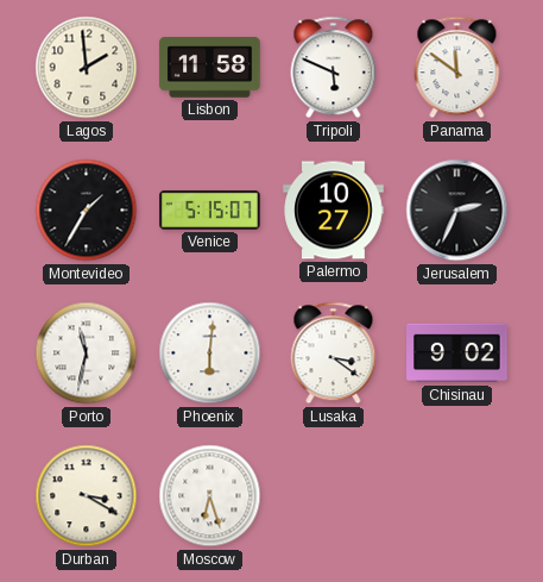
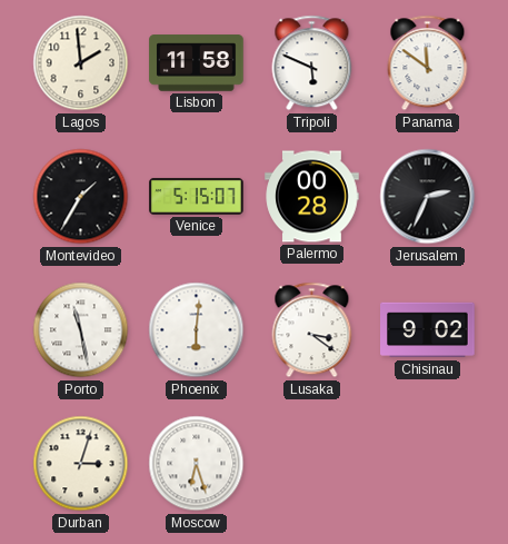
Palermo: 10:27 -> 00:28 (312, 197)
Porto: 11:32 -> 11:28 (81, 330)
Durban: 3:20 -> 3:03 (81, 464)
